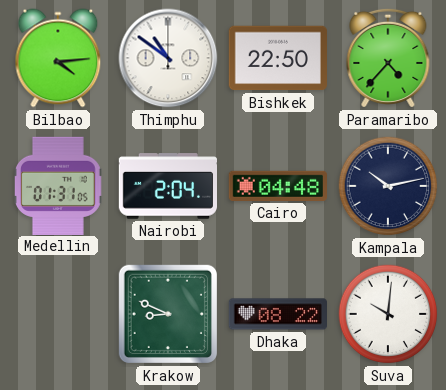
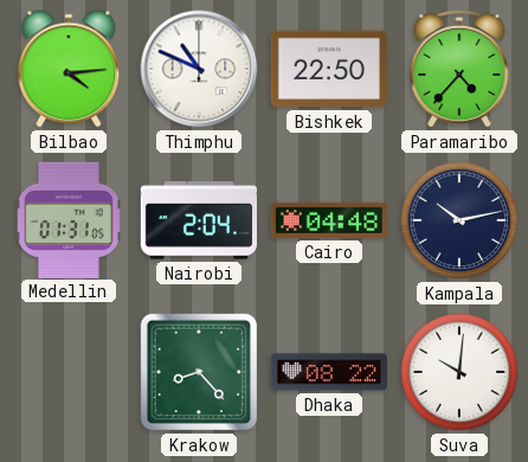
Thimphu: 10:51 -> 10:49 (199, 69)
Krakow: 8:49 -> 8:23 (199, 372)
